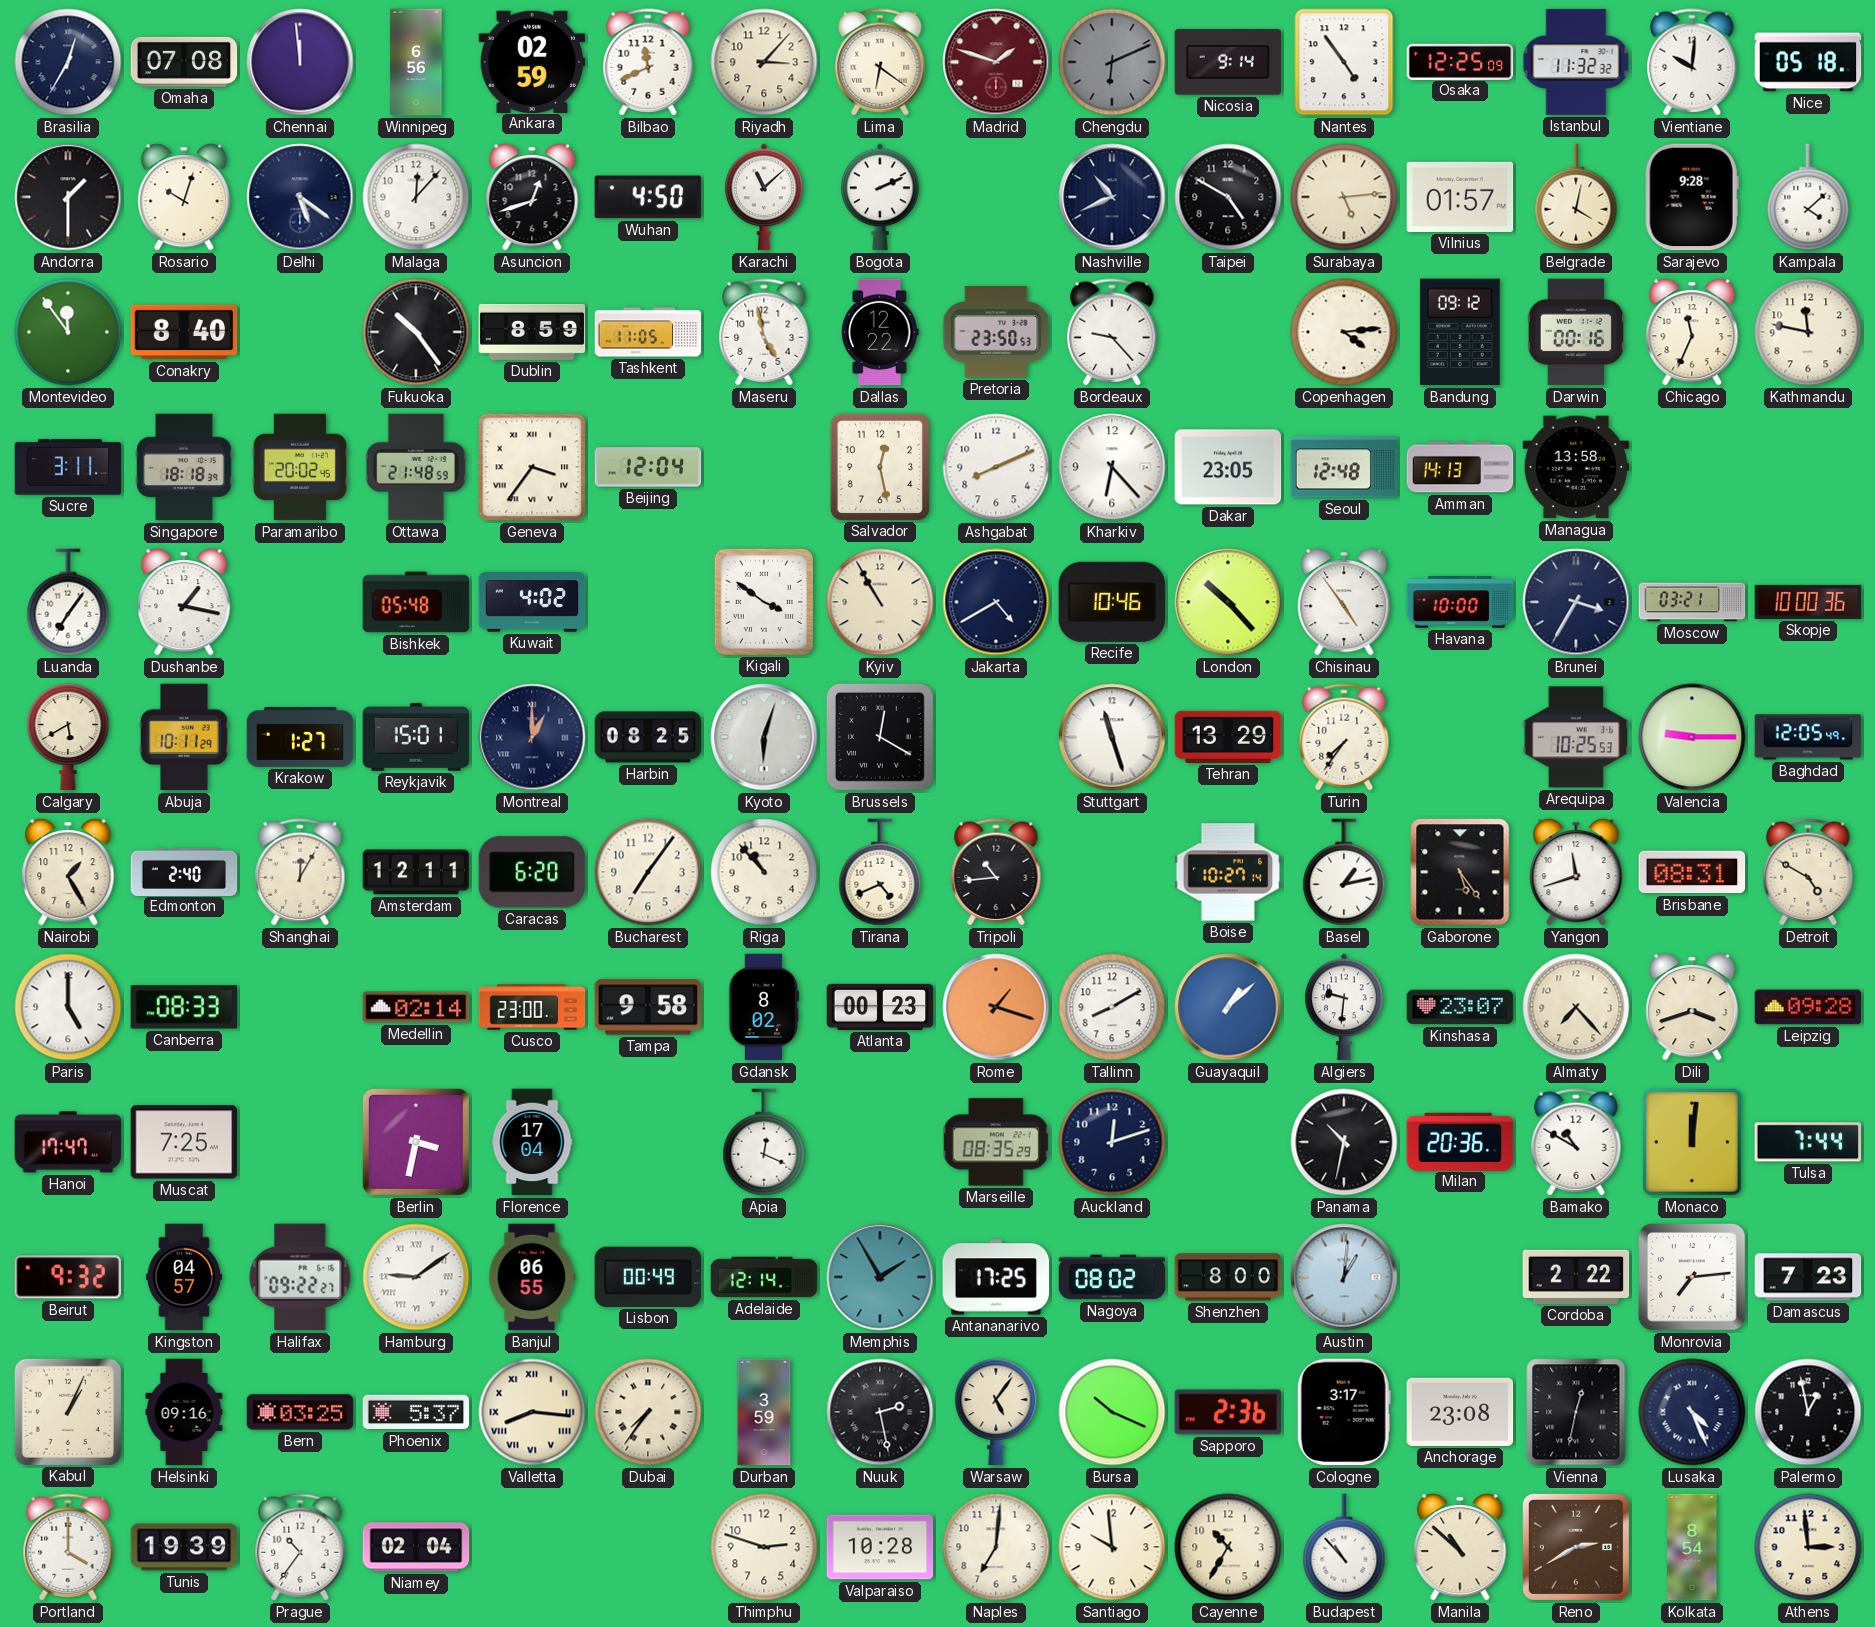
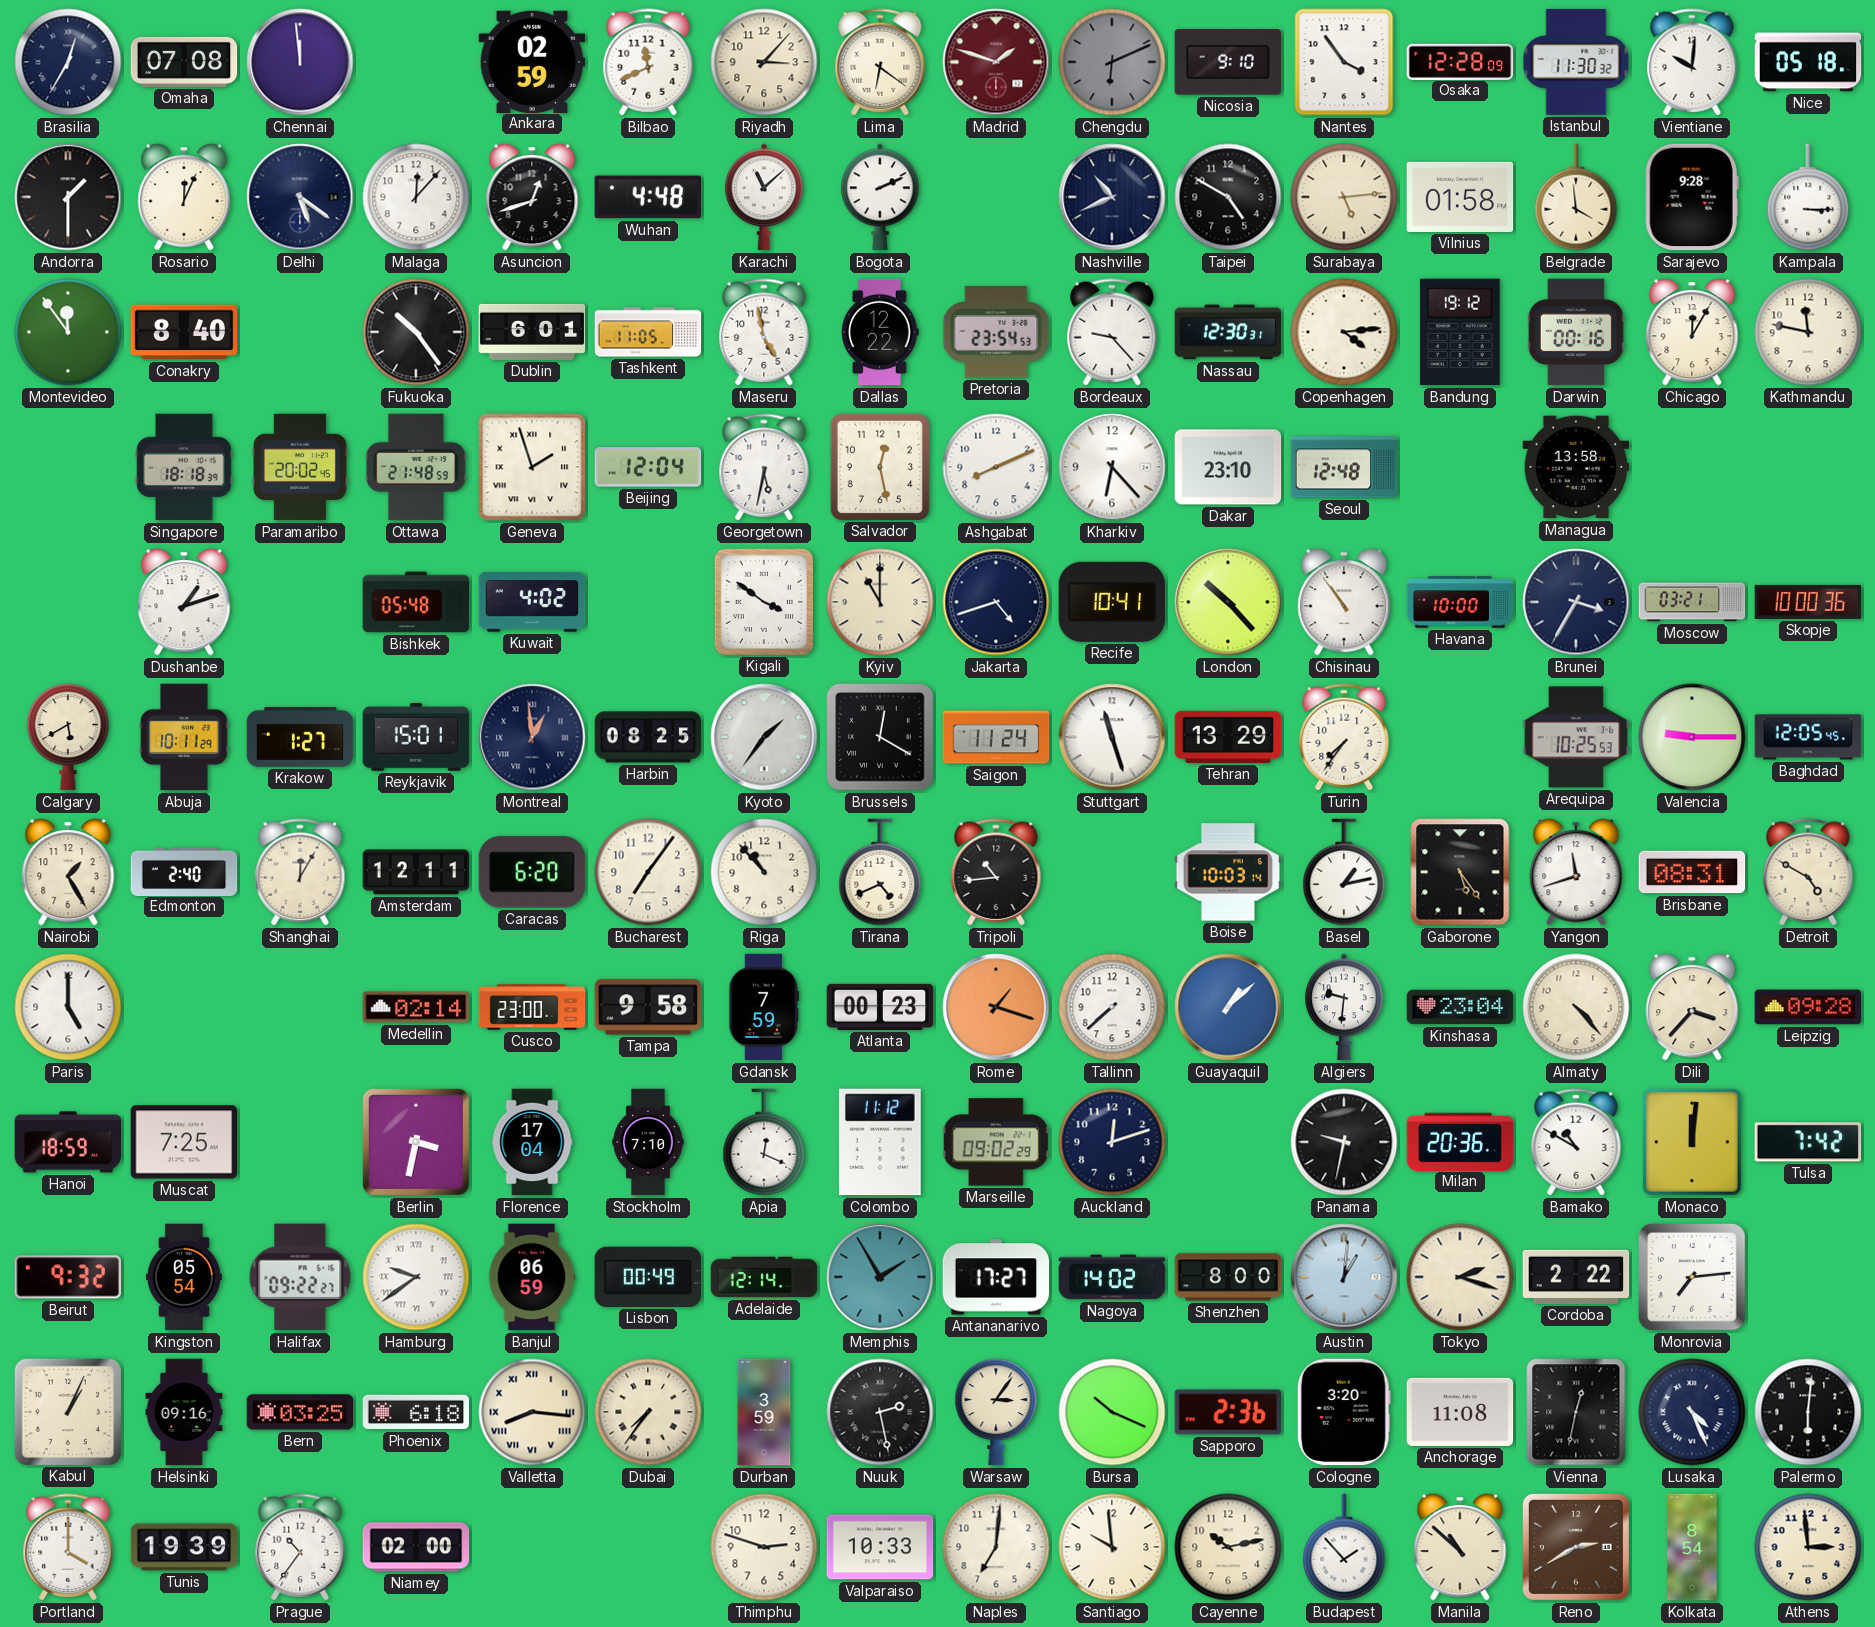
Winnipeg: 6:56 -> none (416, 62)
Nicosia: 9:14 -> 9:10 (1228, 62)
Nantes: 4:54 -> 3:54 (1344, 62)
Osaka: 12:25 -> 12:28 (1460, 61)
Istanbul: 11:32 -> 11:30 (1576, 62)
Rosario: 10:03 -> 12:04 (184, 197)
Wuhan: 4:50 -> 4:48 (648, 197)
Vilnius: 01:57 -> 01:58 (1460, 197)
Belgrade: 4:02 -> 3:59 (1576, 197)
Kampala: 4:08 -> 3:15 (1808, 197)
Dublin: 8:59 -> 6:01 (532, 332)
Pretoria: 23:50 -> 23:54 (996, 332)
Nassau: none -> 12:30 (1228, 332)
Bandung: 09:12 -> 19:12 (1461, 332)
Chicago: 11:34 -> 12:05 (1692, 332)
Sucre: 3:11 -> none (68, 467)
Geneva: 3:36 -> 1:57 (532, 467)
Georgetown: none -> 5:32 (764, 467)
Dakar: 23:05 -> 23:10 (1228, 467)
Amman: 14:13 -> none (1460, 467)
Luanda: 7:06 -> none (68, 602)
Dushanbe: 1:17 -> 1:12 (184, 602)
Kyiv: 10:55 -> 11:00 (880, 602)
Jakarta: 4:40 -> 4:42 (996, 602)
Recife: 10:46 -> 10:41 (1112, 602)
Chisinau: 4:54 -> 10:54 (1344, 602)
Montreal: 1:00 -> 12:59 (532, 737)
Kyoto: 6:03 -> 1:36 (764, 737)
Saigon: none -> 11:24 (996, 737)
Baghdad: 12:05:49 -> 12:05:45 (1808, 737)
Boise: 10:27 -> 10:03 (1228, 872)
Canberra: 08:33 -> none (184, 1007)
Gdansk: 8:02 -> 7:59 (764, 1007)
Tallinn: 8:10 -> 7:38 (1112, 1007)
Kinshasa: 23:07 -> 23:04 (1460, 1007)
Almaty: 7:23 -> 4:23 (1576, 1007)
Dili: 3:42 -> 3:37 (1692, 1007)
Hanoi: 17:47 -> 18:59 (68, 1142)
Stockholm: none -> 7:10 (648, 1142)
Colombo: none -> 11:12 (880, 1142)
Marseille: 08:35 -> 09:02 (996, 1142)
Panama: 10:32 -> 9:32 (1344, 1142)
Tulsa: 7:44 -> 7:42 (1807, 1142)
Kingston: 04:57 -> 05:54 (184, 1277)
Hamburg: 9:09 -> 9:39 (416, 1277)
Banjul: 06:55 -> 06:59 (532, 1277)
Antananarivo: 17:25 -> 17:27 (996, 1277)
Nagoya: 08:02 -> 14:02 (1112, 1277)
Tokyo: none -> 2:18 (1460, 1277)
Damascus: 7:23 -> none (1808, 1277)
Phoenix: 5:37 -> 6:18 (416, 1412)
Warsaw: 5:06 -> 3:06 (996, 1412)
Cologne: 3:17 -> 3:20 (1344, 1412)
Anchorage: 23:08 -> 11:08 (1460, 1412)
Palermo: 12:58 -> 6:01 (1808, 1412)
Niamey: 02:04 -> 02:00 (416, 1547)
Valparaiso: 10:28 -> 10:33 (880, 1547)
Cayenne: 10:35 -> 10:13 (1228, 1547)
Budapest: 10:53 -> 1:53 (1344, 1547)
